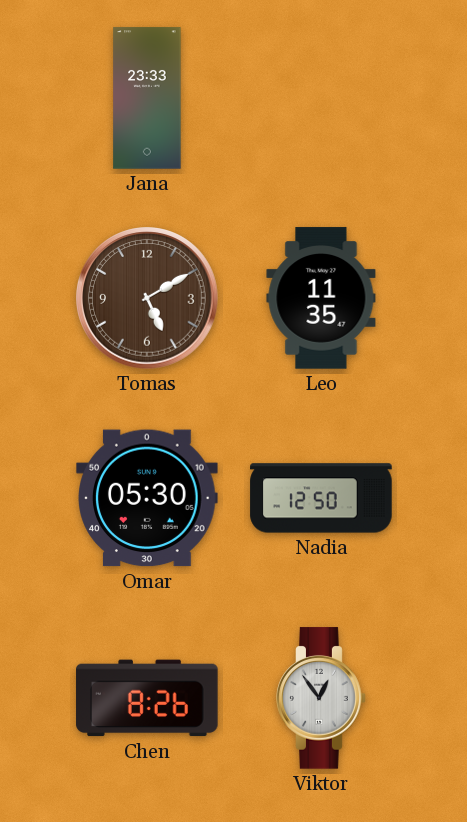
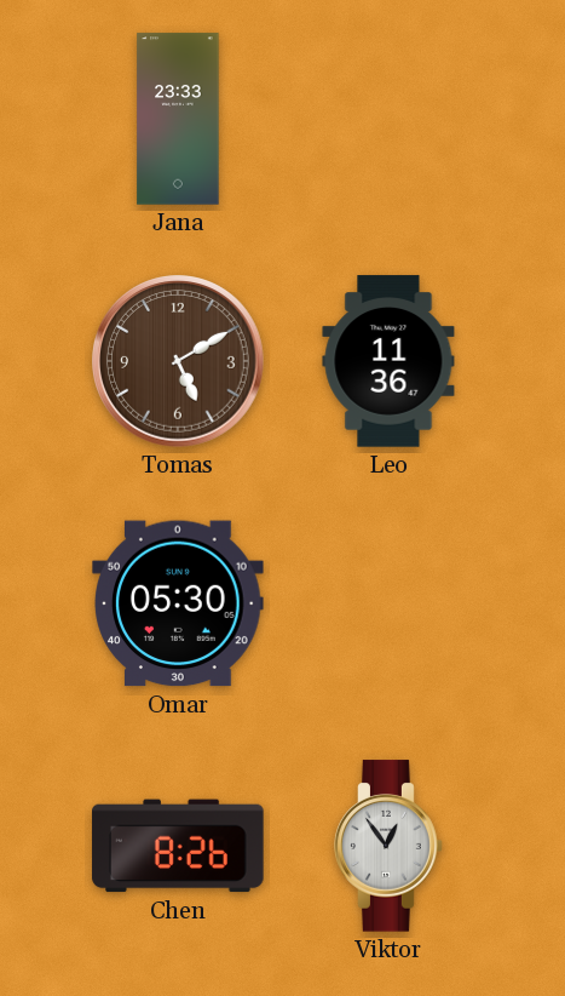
Leo: 11:35 -> 11:36 (388, 361)
Nadia: 12:50 -> none (321, 498)
